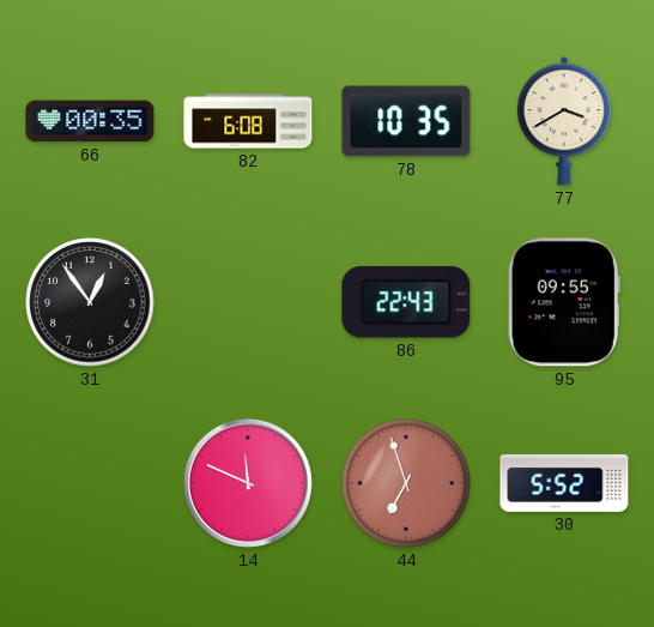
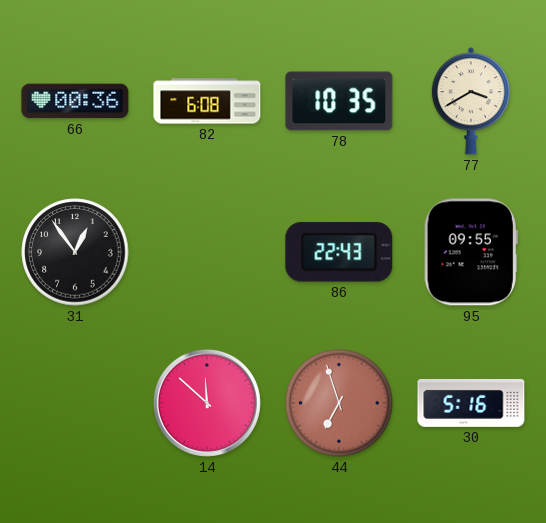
66: 00:35 -> 00:36 (75, 101)
14: 11:49 -> 11:52 (207, 403)
30: 5:52 -> 5:16 (471, 403)
